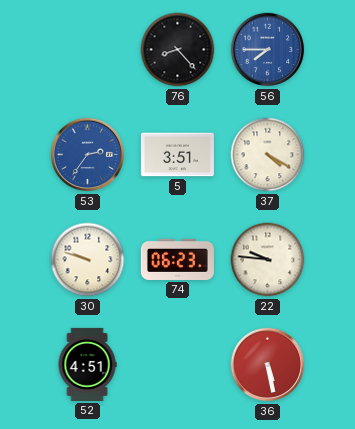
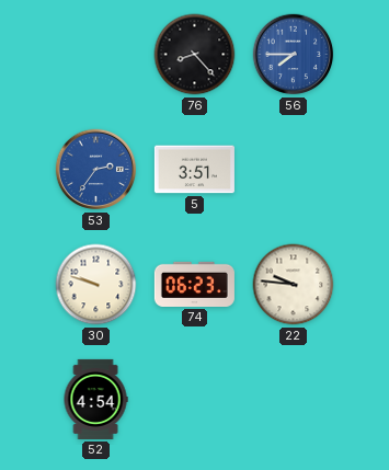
37: 4:20 -> none (268, 155)
52: 4:51 -> 4:54 (95, 399)
36: 5:28 -> none (268, 365)
